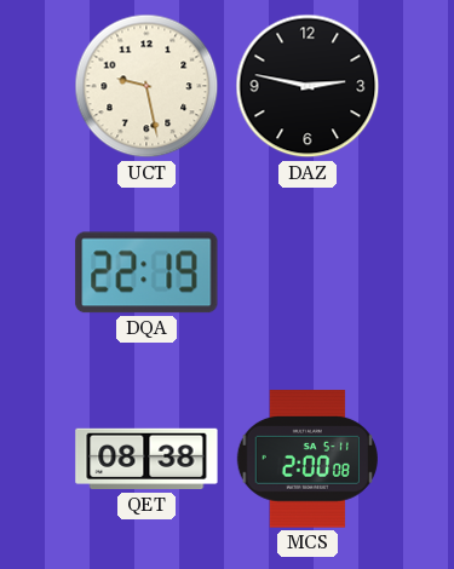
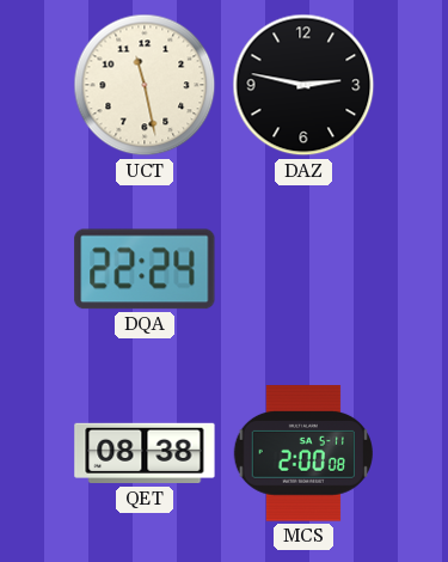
UCT: 9:28 -> 11:28 (145, 85)
DQA: 22:19 -> 22:24 (145, 269)
